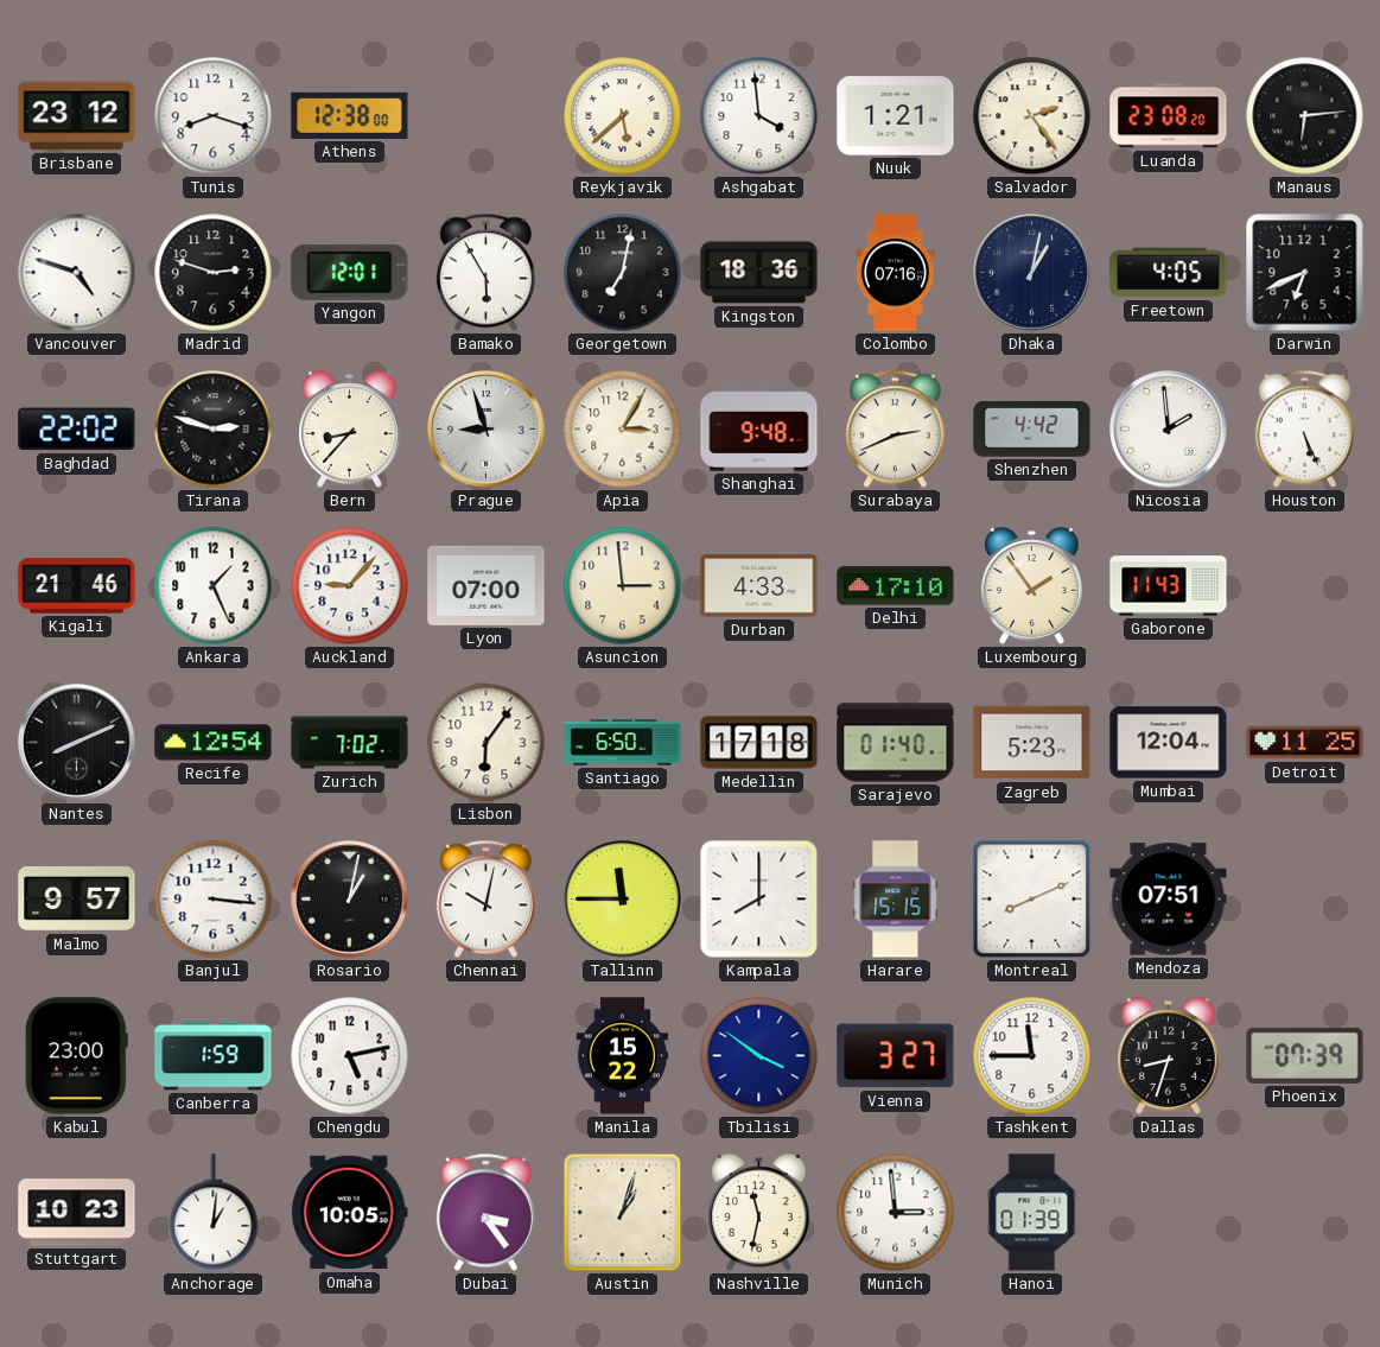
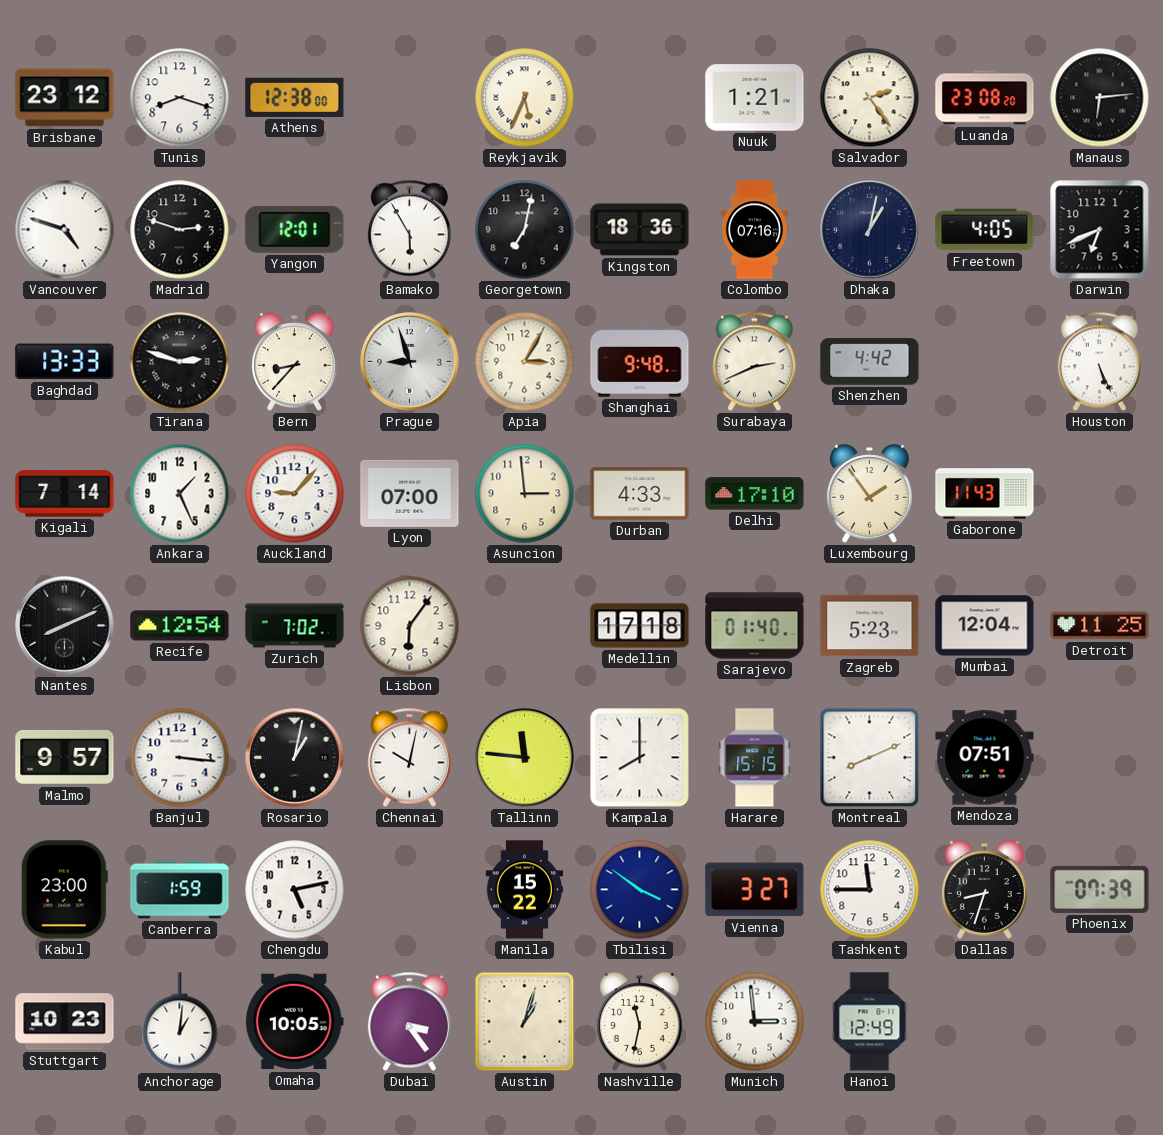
Reykjavik: 5:38 -> 5:34 (525, 98)
Ashgabat: 3:59 -> none (759, 116)
Baghdad: 22:02 -> 13:33 (65, 362)
Nicosia: 1:59 -> none (1169, 430)
Kigali: 21:46 -> 7:14 (65, 494)
Santiago: 6:50 -> none (623, 743)
Tallinn: 11:45 -> 11:46 (525, 758)
Hanoi: 01:39 -> 12:49 (870, 1022)
